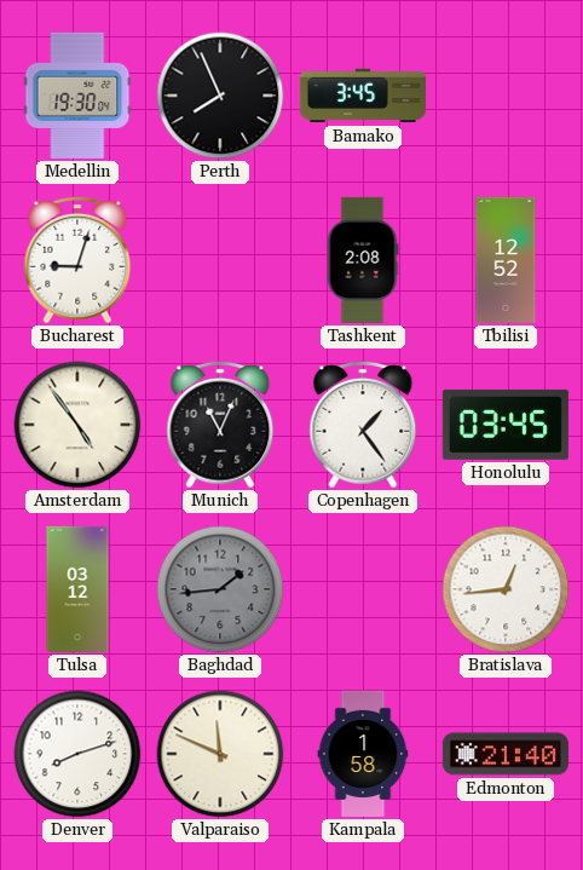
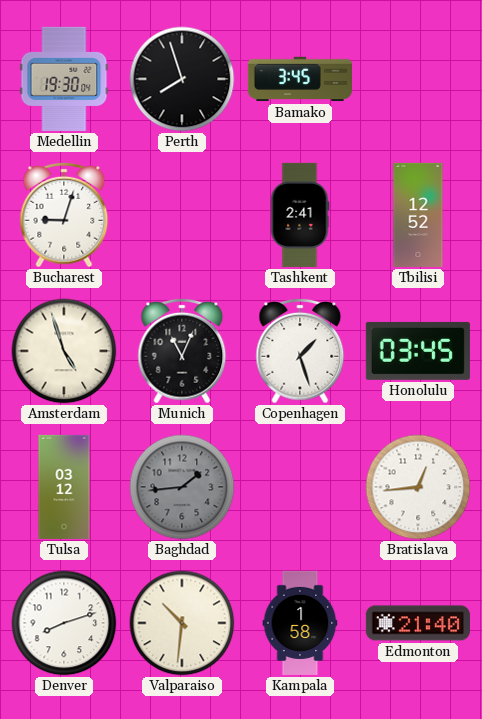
Perth: 7:56 -> 7:57 (182, 79)
Tashkent: 2:08 -> 2:41 (300, 215)
Amsterdam: 4:54 -> 4:57 (64, 351)
Copenhagen: 1:24 -> 1:27 (300, 351)
Valparaiso: 11:49 -> 10:31 (182, 623)
